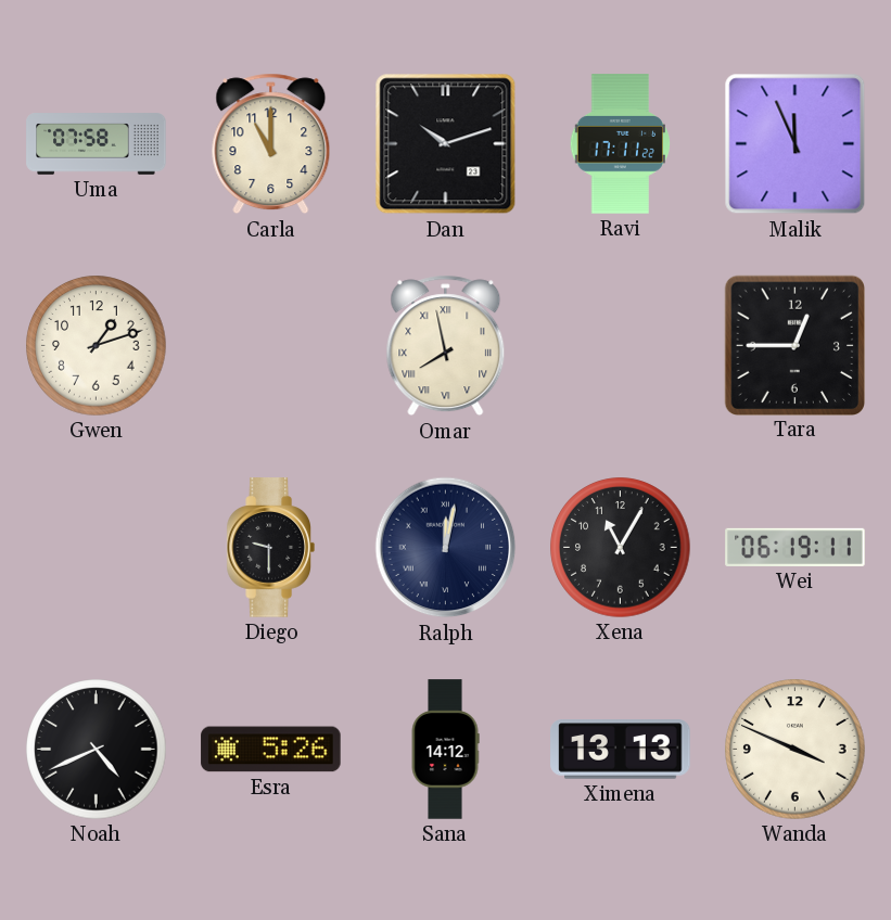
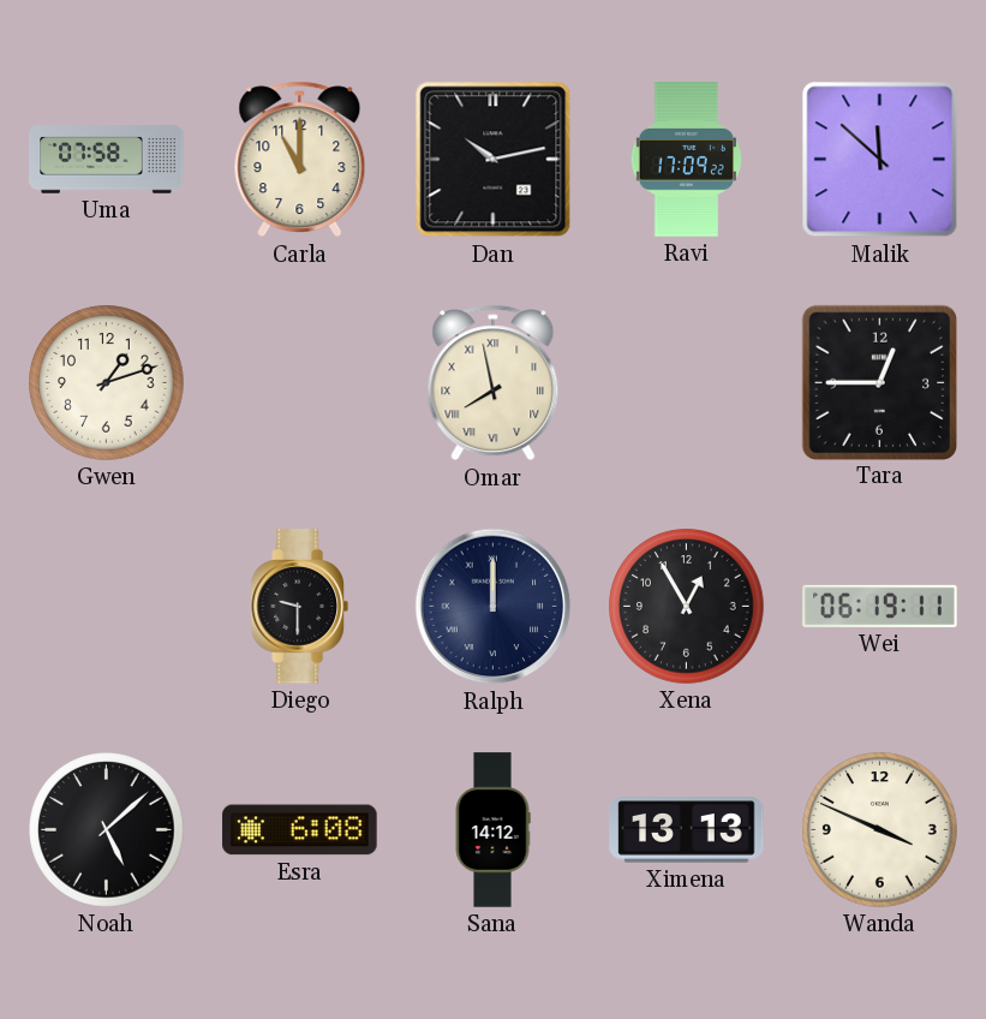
Dan: 10:12 -> 10:13 (494, 160)
Ravi: 17:11 -> 17:09 (686, 160)
Malik: 11:56 -> 11:52 (880, 160)
Ralph: 12:02 -> 12:00 (494, 607)
Xena: 11:05 -> 12:55 (687, 607)
Noah: 4:41 -> 5:08 (107, 830)
Esra: 5:26 -> 6:08 (300, 830)
